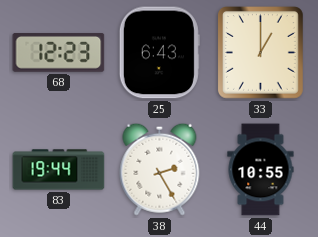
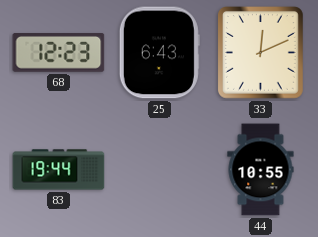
33: 1:00 -> 12:11 (261, 53)
38: 2:25 -> none (160, 169)
